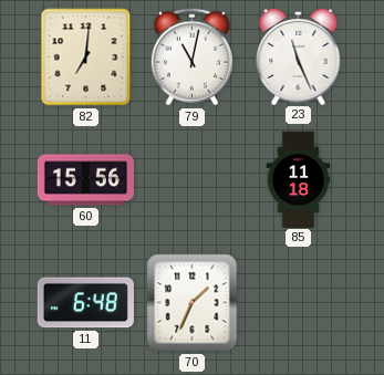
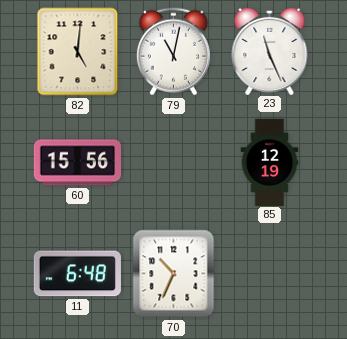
82: 7:01 -> 5:01 (78, 52)
85: 11:18 -> 12:19 (270, 162)
70: 1:34 -> 10:34 (174, 274)
